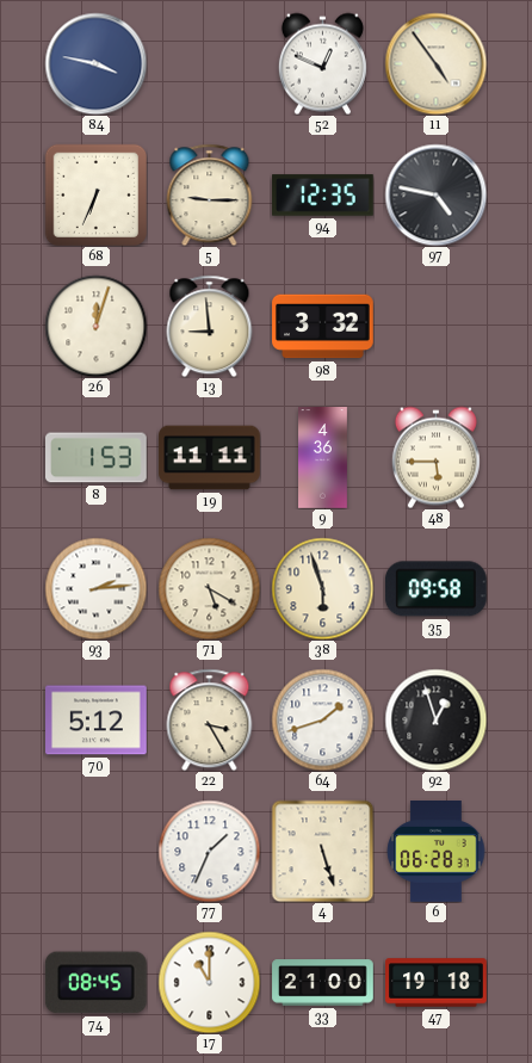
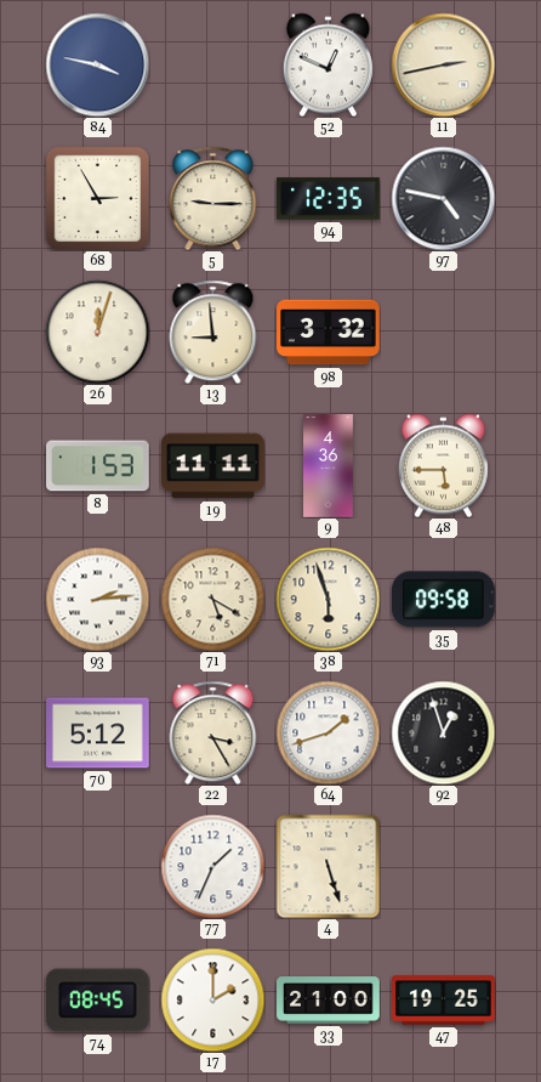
11: 4:54 -> 2:43 (443, 64)
68: 6:34 -> 2:55 (97, 198)
6: 06:28 -> none (437, 852)
17: 11:00 -> 2:00 (212, 999)
47: 19:18 -> 19:25 (444, 1001)
